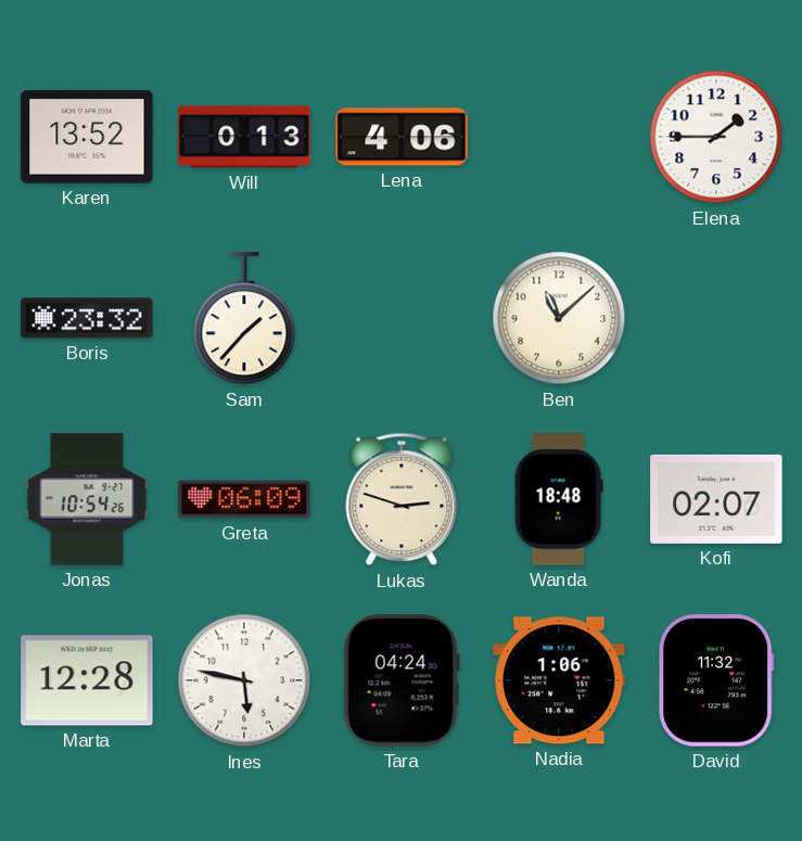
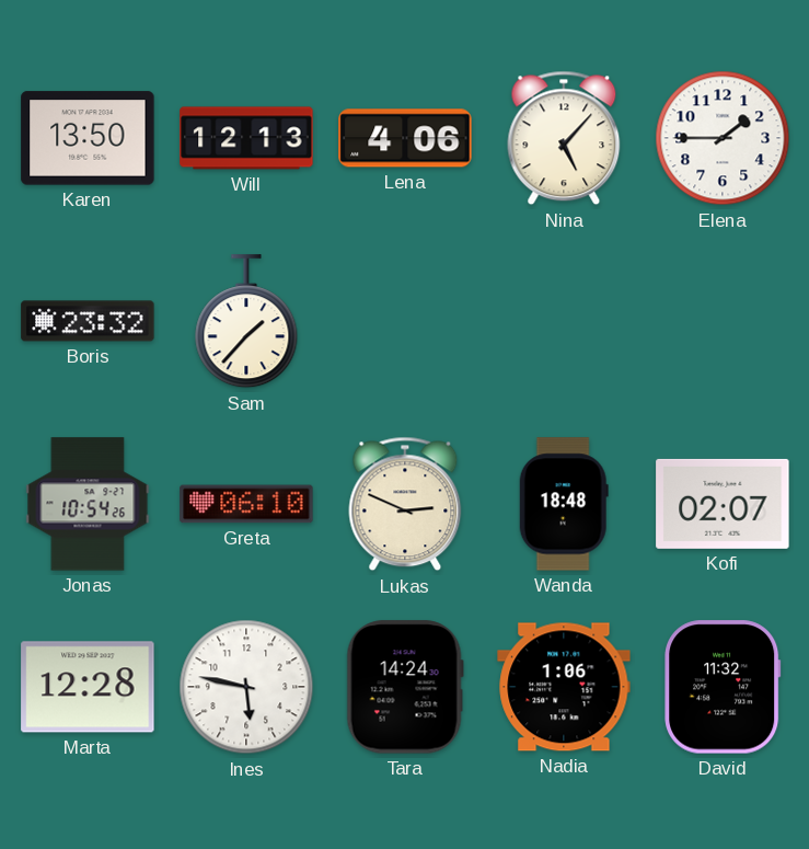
Karen: 13:52 -> 13:50 (88, 138)
Will: 0:13 -> 12:13 (246, 138)
Nina: none -> 5:07 (564, 138)
Ben: 11:08 -> none (559, 318)
Greta: 06:09 -> 06:10 (246, 504)
Lukas: 2:48 -> 2:49 (405, 504)
Tara: 04:24 -> 14:24 (405, 687)
